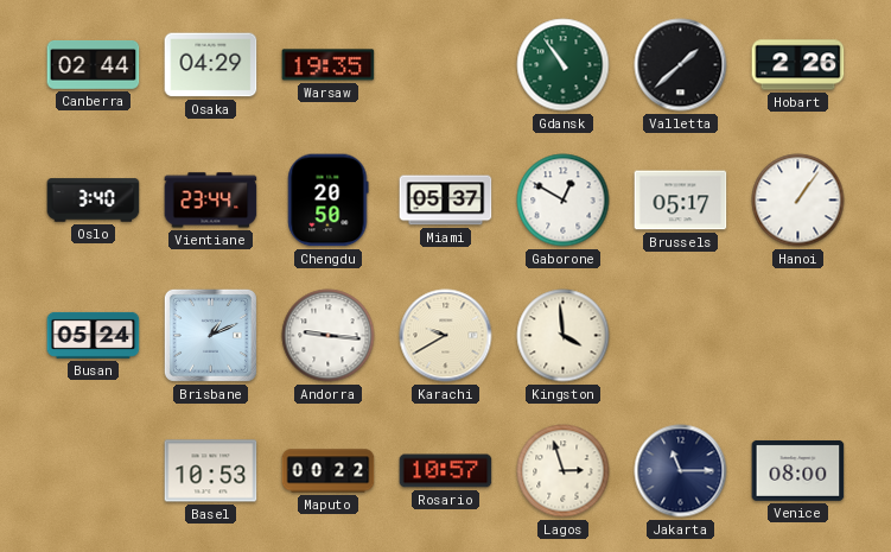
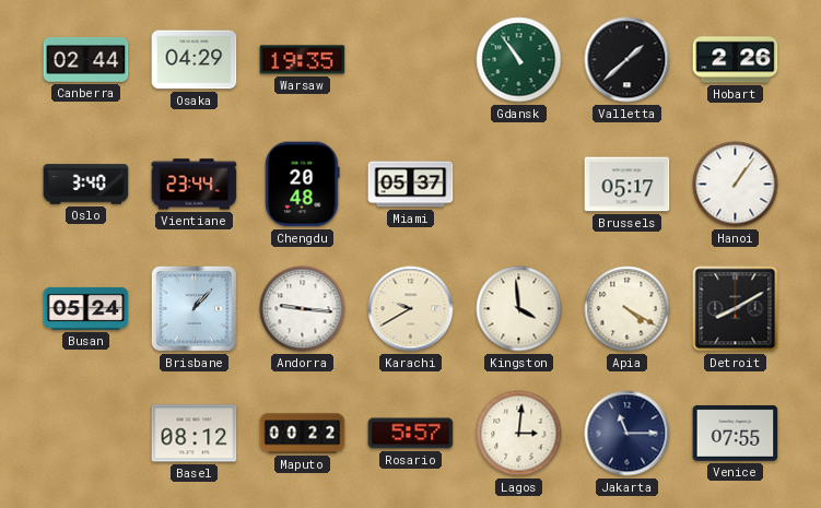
Chengdu: 20:50 -> 20:48 (302, 185)
Gaborone: 12:50 -> none (564, 201)
Brisbane: 1:11 -> 1:07 (193, 308)
Apia: none -> 4:20 (628, 309)
Detroit: none -> 8:10 (736, 309)
Basel: 10:53 -> 08:12 (195, 434)
Rosario: 10:57 -> 5:57 (411, 434)
Lagos: 2:57 -> 3:01 (519, 434)
Venice: 08:00 -> 07:55 (736, 434)
